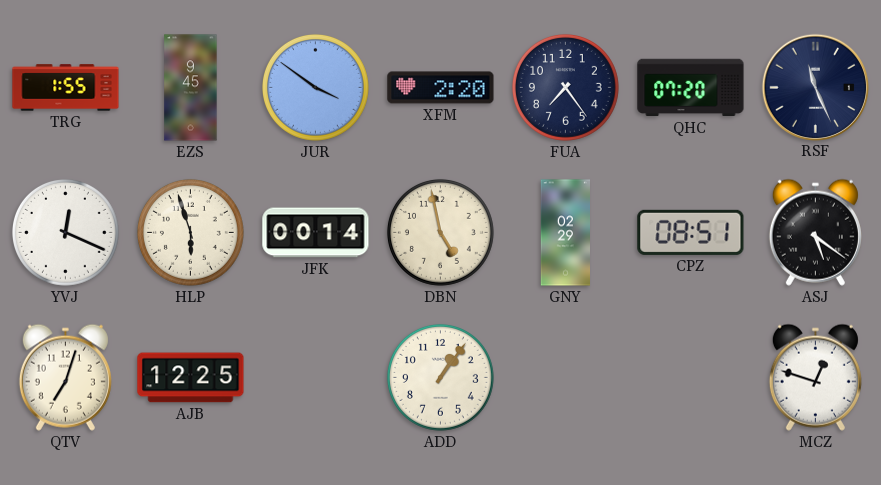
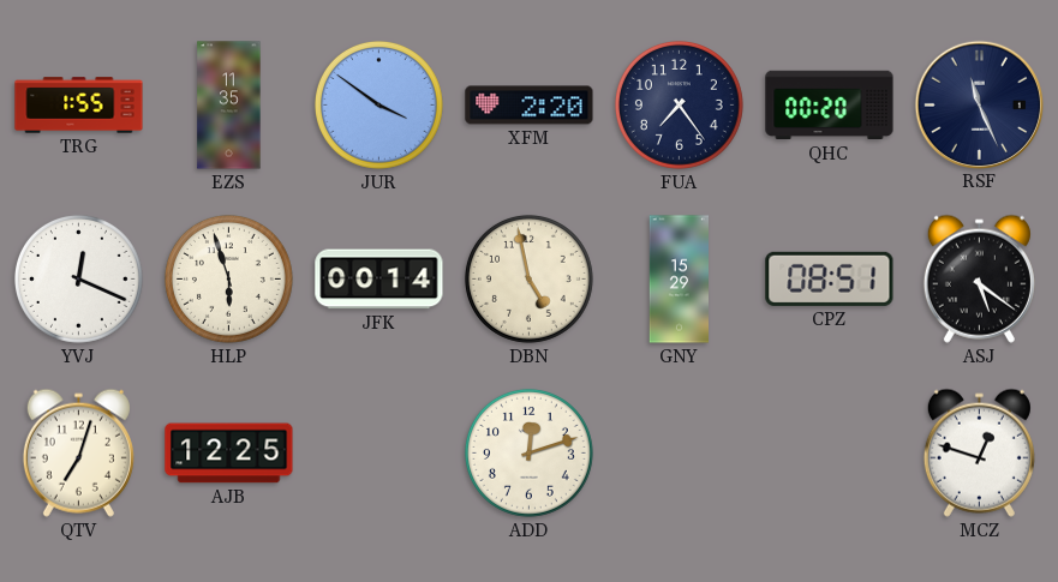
EZS: 9:45 -> 11:35 (229, 106)
QHC: 07:20 -> 00:20 (830, 106)
GNY: 02:29 -> 15:29 (679, 280)
ADD: 1:06 -> 12:12 (528, 452)
